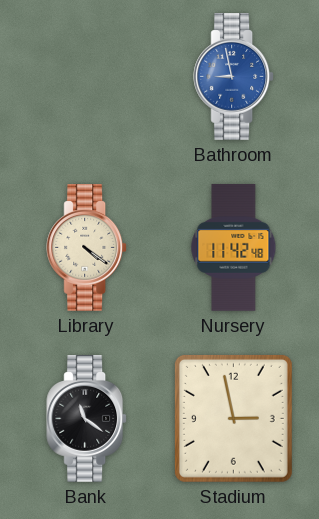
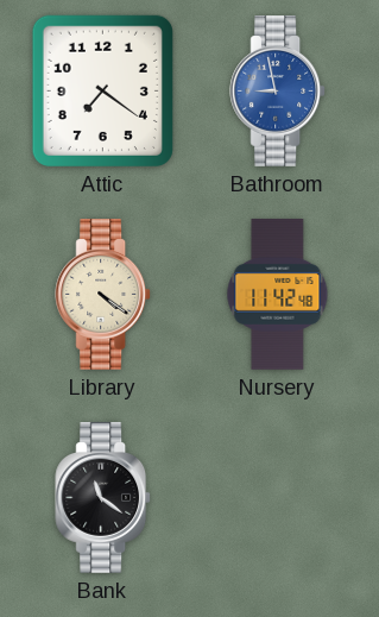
Attic: none -> 7:21 (102, 90)
Stadium: 2:58 -> none (233, 418)
